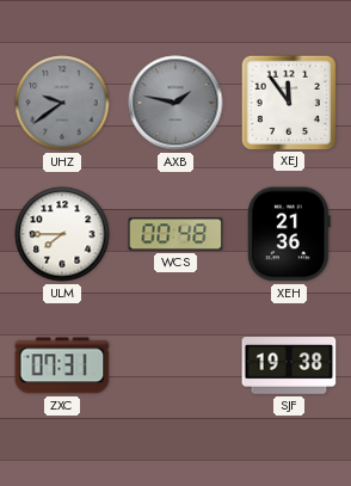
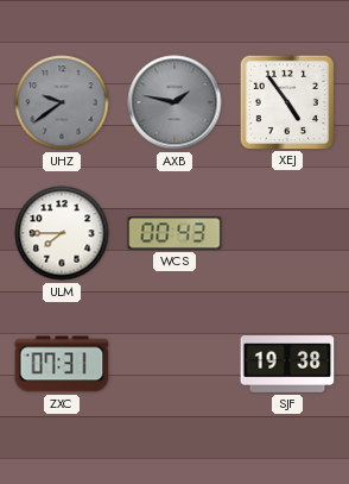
XEJ: 11:54 -> 4:54 (286, 101)
WCS: 00:48 -> 00:43 (174, 233)
XEH: 21:36 -> none (290, 234)
